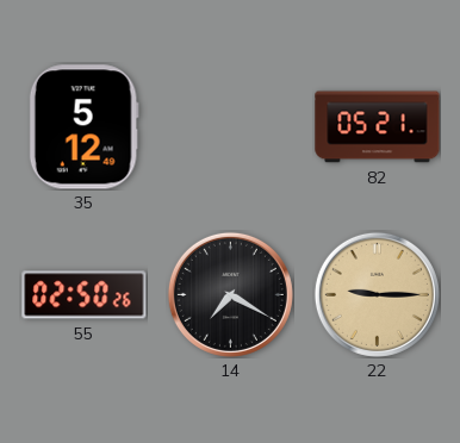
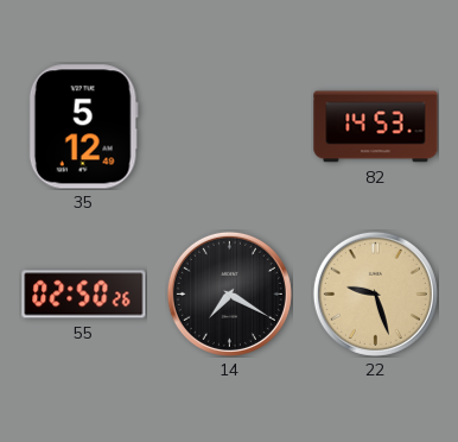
82: 05:21 -> 14:53 (376, 127)
22: 9:15 -> 9:27 (375, 293)
